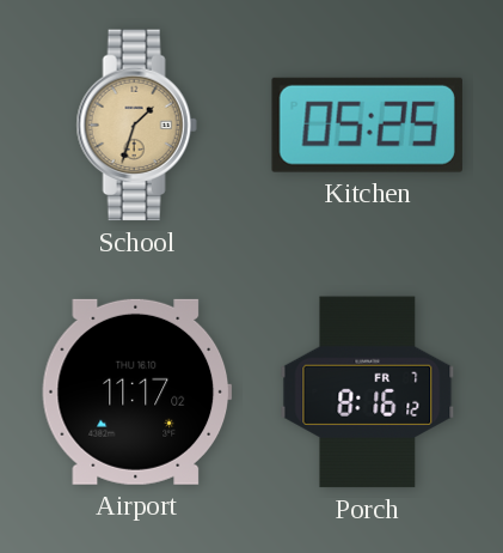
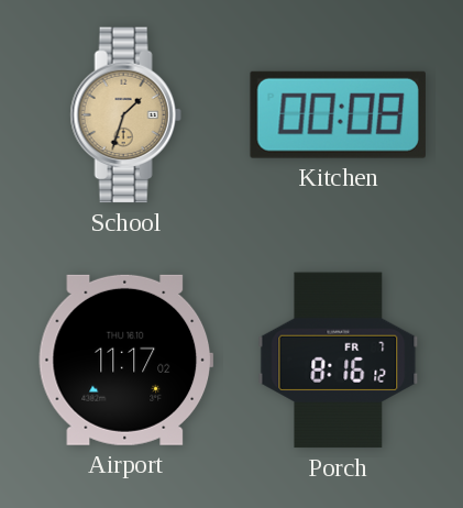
Kitchen: 05:25 -> 00:08 (338, 114)
